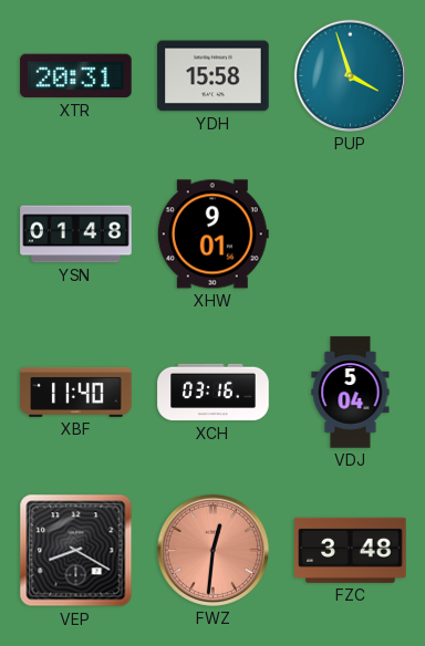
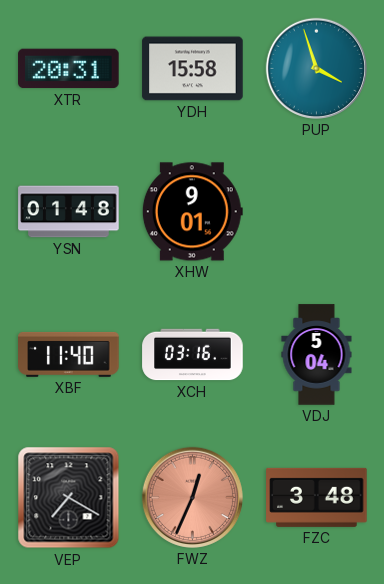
VEP: 8:20 -> 7:20 (69, 498)
FWZ: 12:31 -> 12:34 (192, 497)
